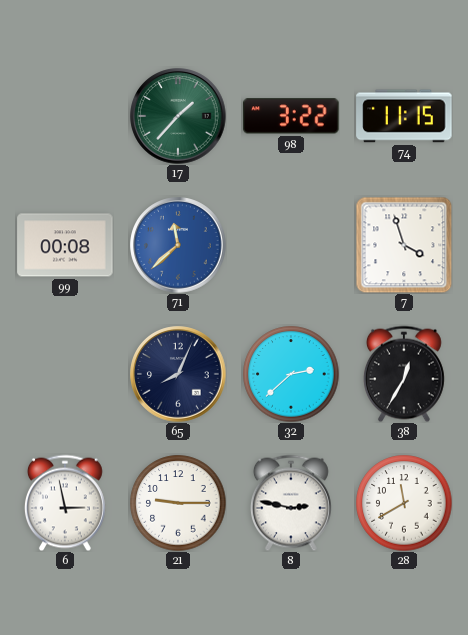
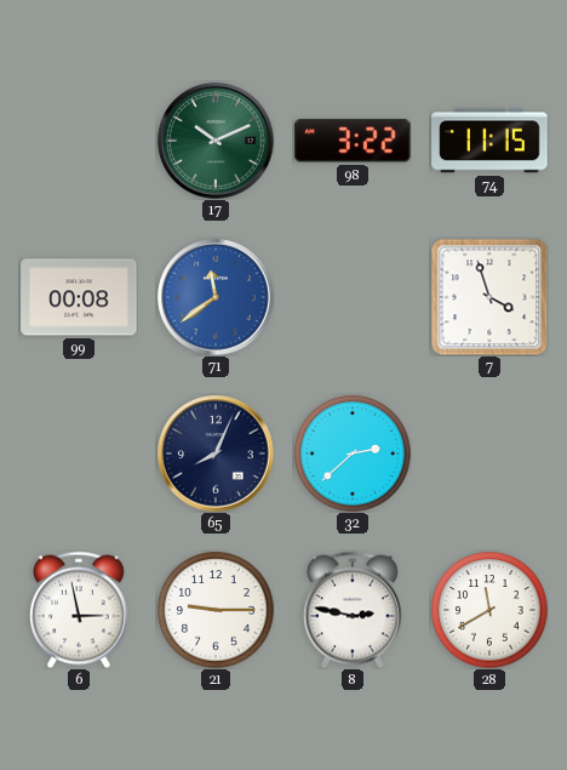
17: 1:37 -> 10:11 (216, 141)
71: 11:38 -> 11:39 (216, 297)
38: 12:35 -> none (404, 374)
